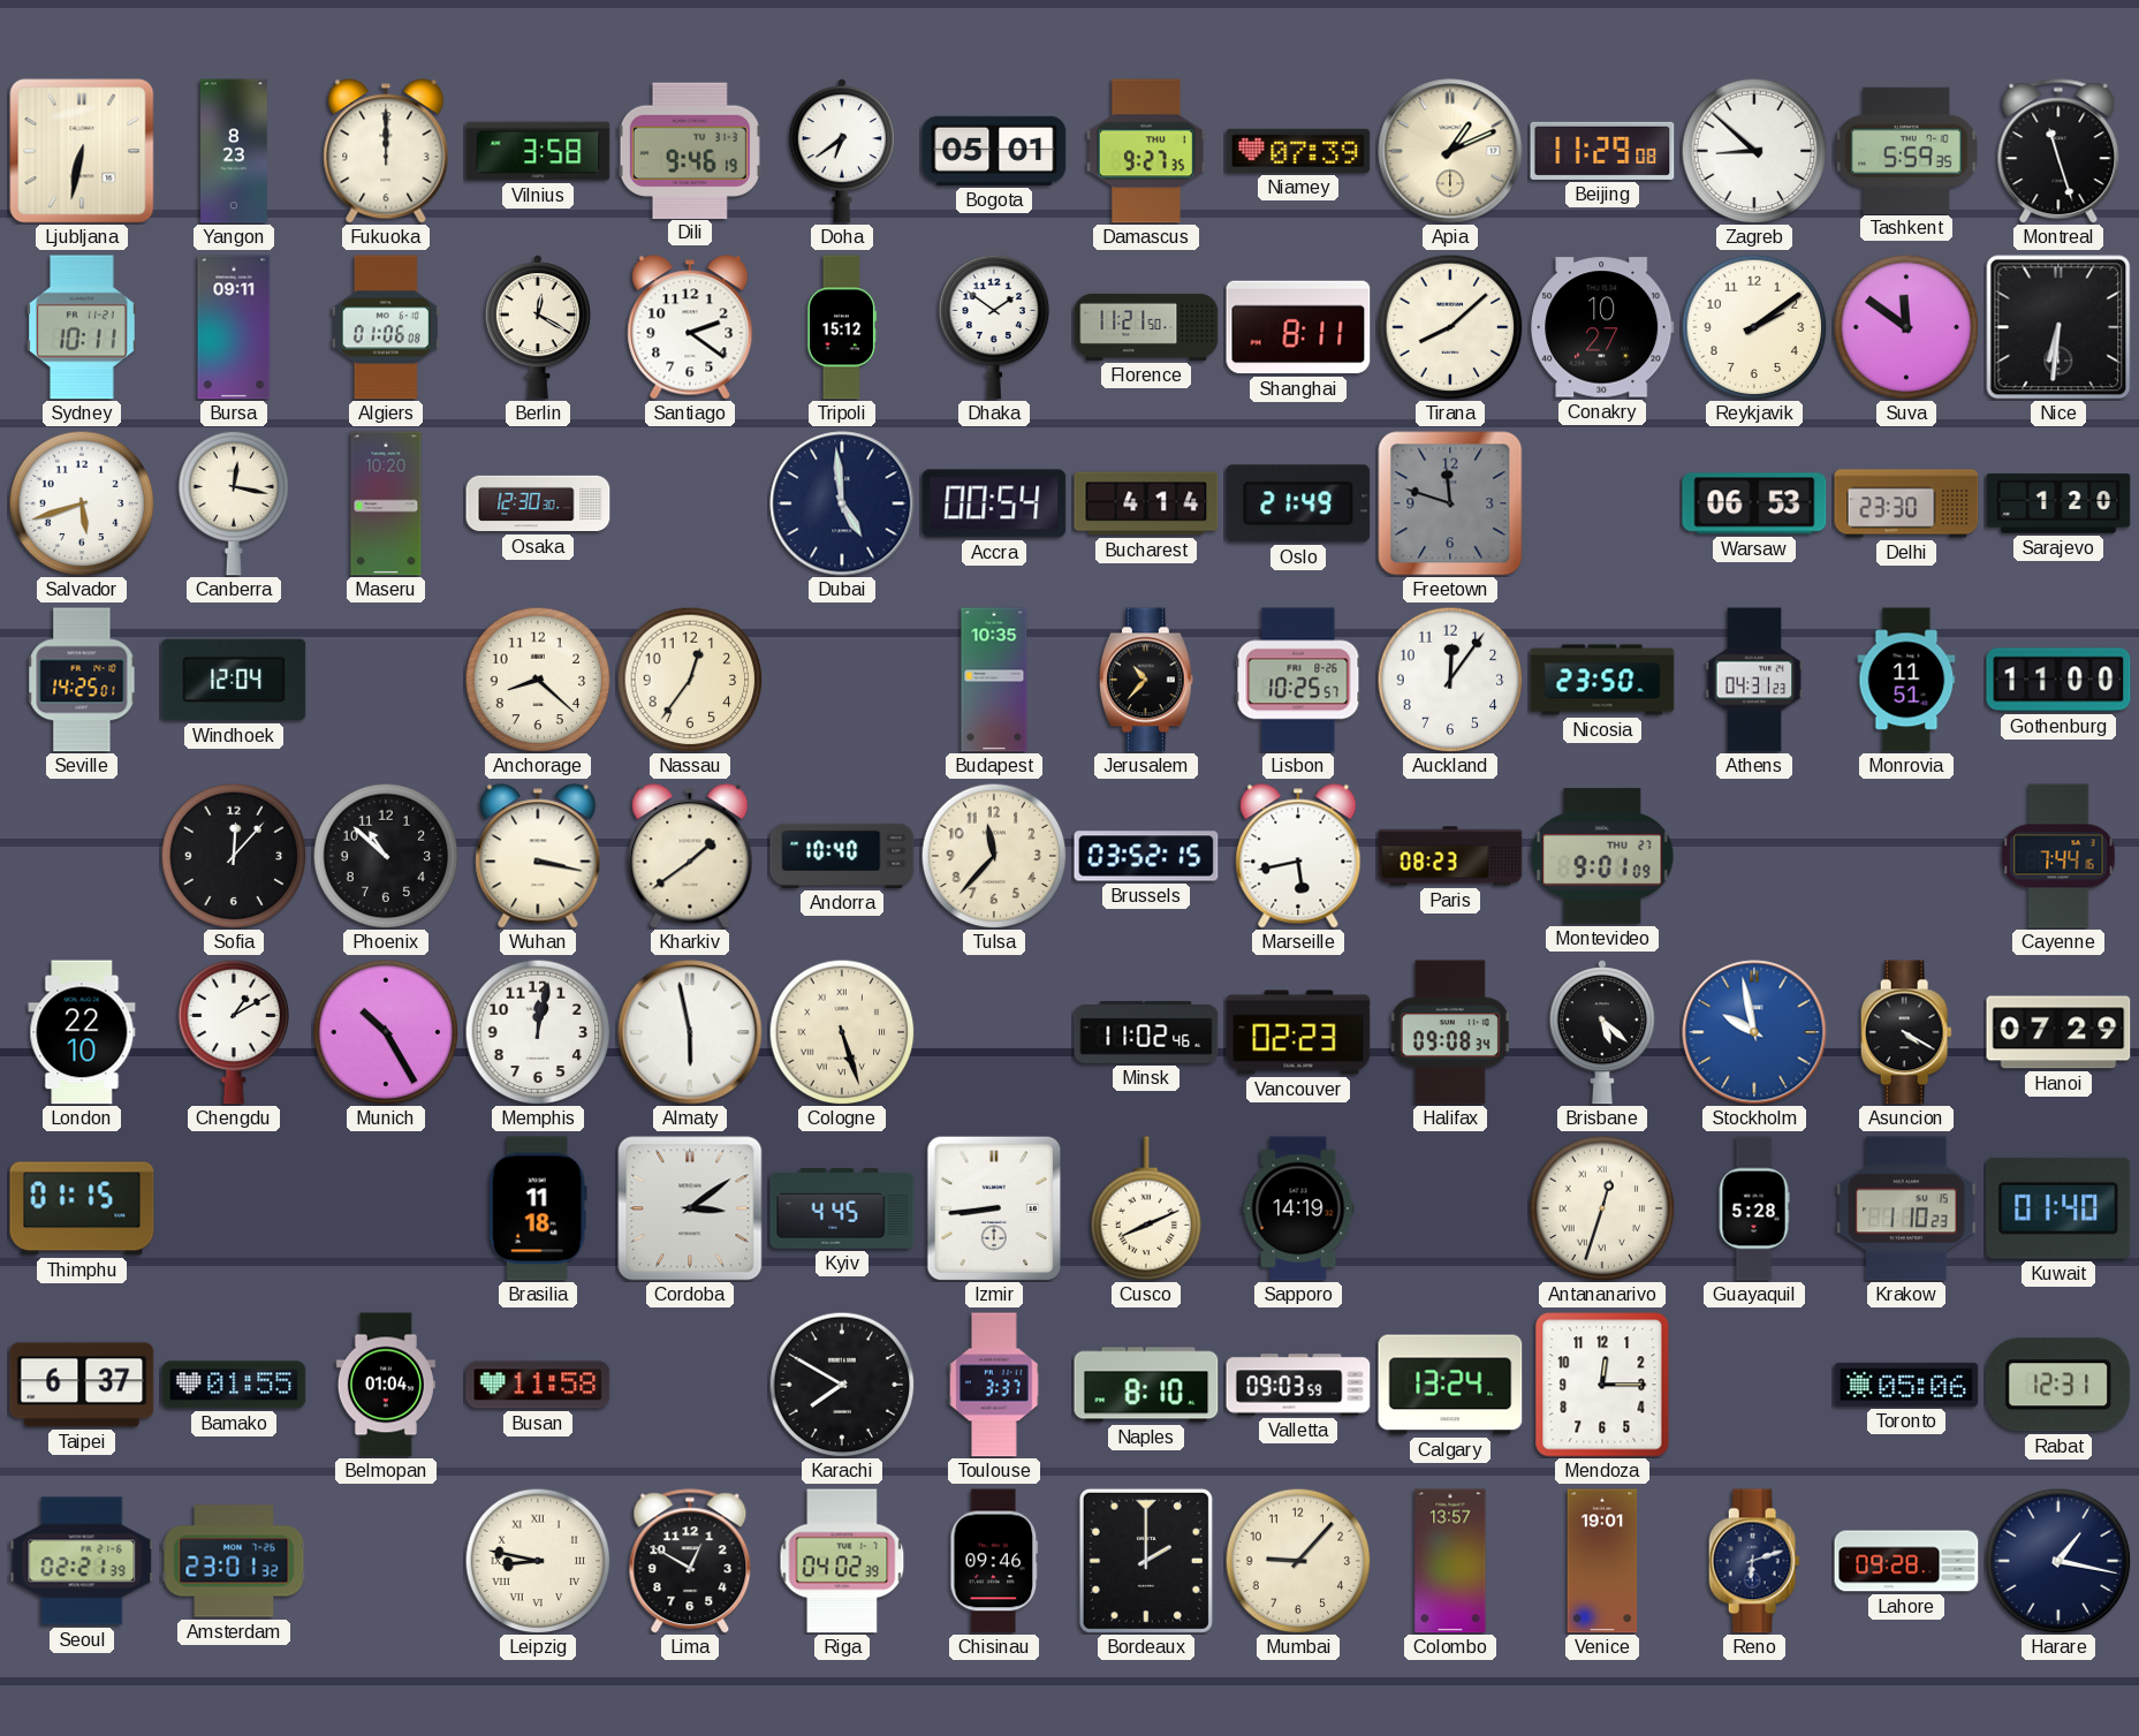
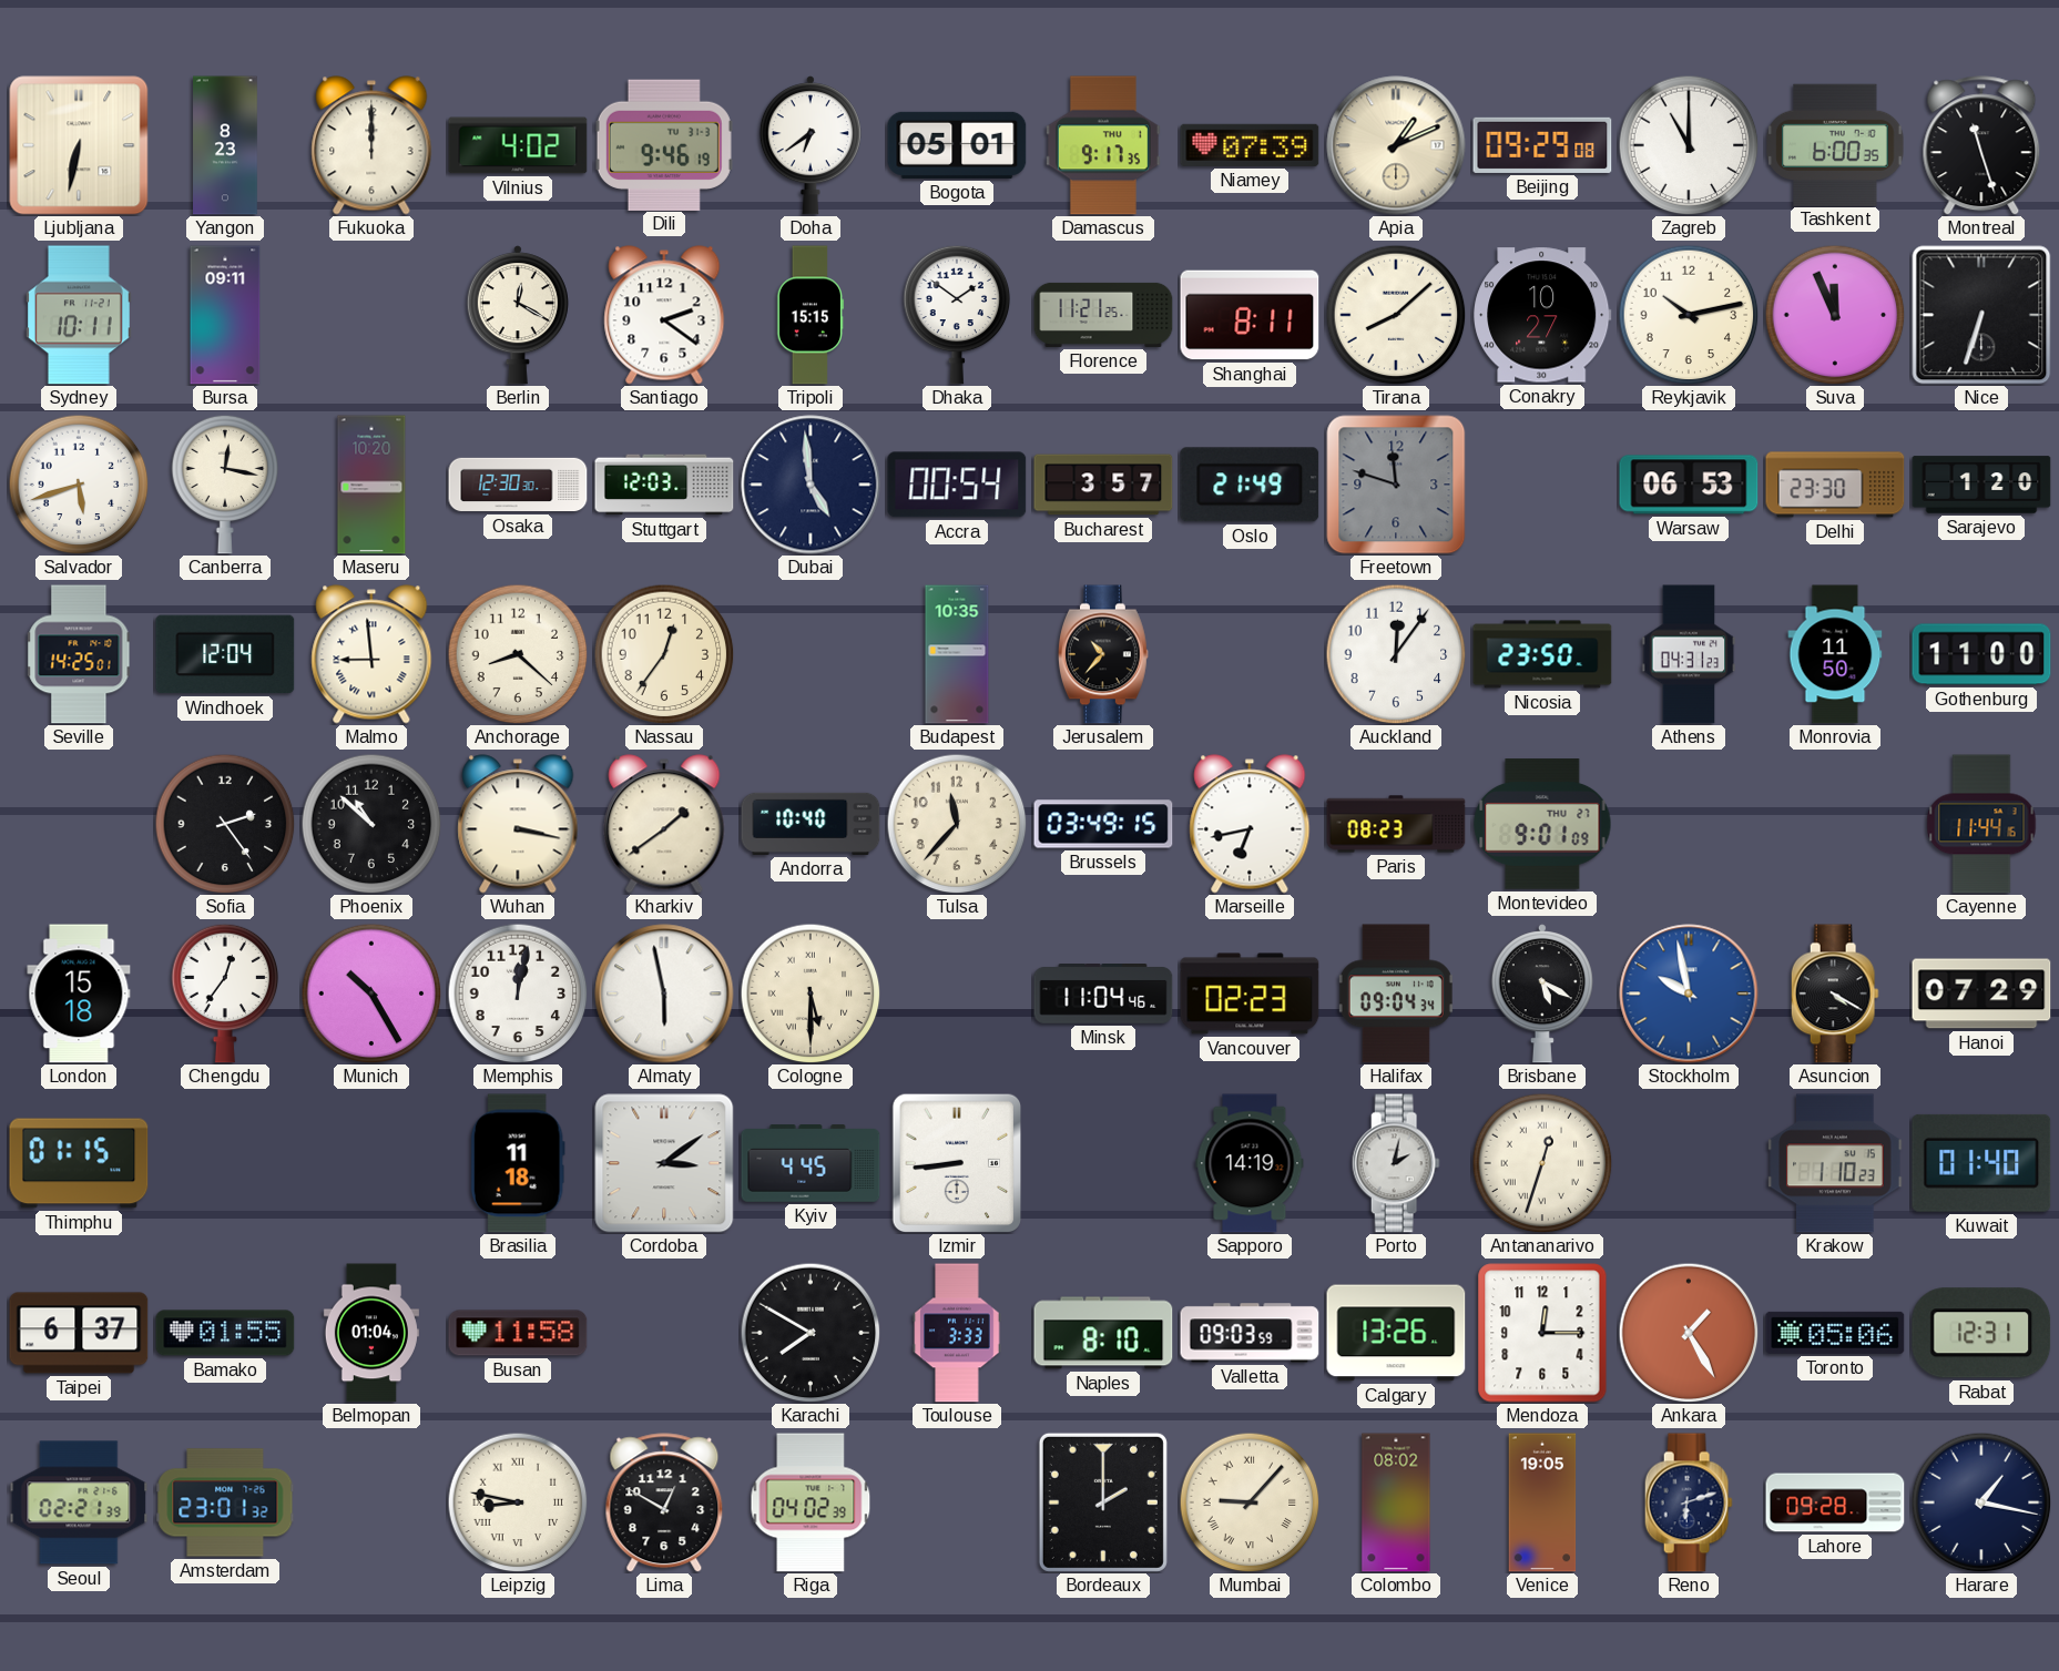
Vilnius: 3:58 -> 4:02 (518, 145)
Damascus: 9:27 -> 9:17 (1103, 145)
Beijing: 11:29 -> 09:29 (1542, 145)
Zagreb: 8:52 -> 11:00 (1689, 145)
Tashkent: 5:59 -> 6:00 (1835, 144)
Algiers: 01:06 -> none (386, 327)
Tripoli: 15:12 -> 15:15 (811, 315)
Florence: 11:21:50 -> 11:21:25 (1103, 315)
Reykjavik: 2:09 -> 10:13 (1689, 315)
Suva: 11:51 -> 11:56 (1835, 315)
Nice: 6:31 -> 6:33 (1981, 315)
Stuttgart: none -> 12:03 (664, 485)
Bucharest: 4:14 -> 3:57 (1103, 485)
Malmo: none -> 8:59 (371, 654)
Lisbon: 10:25 -> none (1298, 680)
Monrovia: 11:51 -> 11:50 (1835, 654)
Sofia: 12:07 -> 2:24 (225, 824)
Brussels: 03:52 -> 03:49 (1103, 824)
Marseille: 5:43 -> 6:43 (1250, 824)
Cayenne: 7:44 -> 11:44 (1981, 824)
London: 22:10 -> 15:18 (79, 994)
Chengdu: 1:10 -> 12:36 (225, 994)
Cologne: 5:27 -> 5:30 (811, 994)
Minsk: 11:02 -> 11:04 (1103, 995)
Halifax: 09:08 -> 09:04 (1396, 994)
Brisbane: 5:22 -> 5:20 (1542, 994)
Cusco: 8:11 -> none (1146, 1208)
Porto: none -> 2:02 (1396, 1163)
Guayaquil: 5:28 -> none (1754, 1208)
Toulouse: 3:37 -> 3:33 (957, 1333)
Calgary: 13:24 -> 13:26 (1396, 1333)
Ankara: none -> 1:25 (1689, 1333)
Chisinau: 09:46 -> none (994, 1561)
Mumbai numerals: Arabic -> Roman (1250, 1502)
Colombo: 13:57 -> 08:02 (1396, 1502)
Venice: 19:01 -> 19:05 (1542, 1502)
